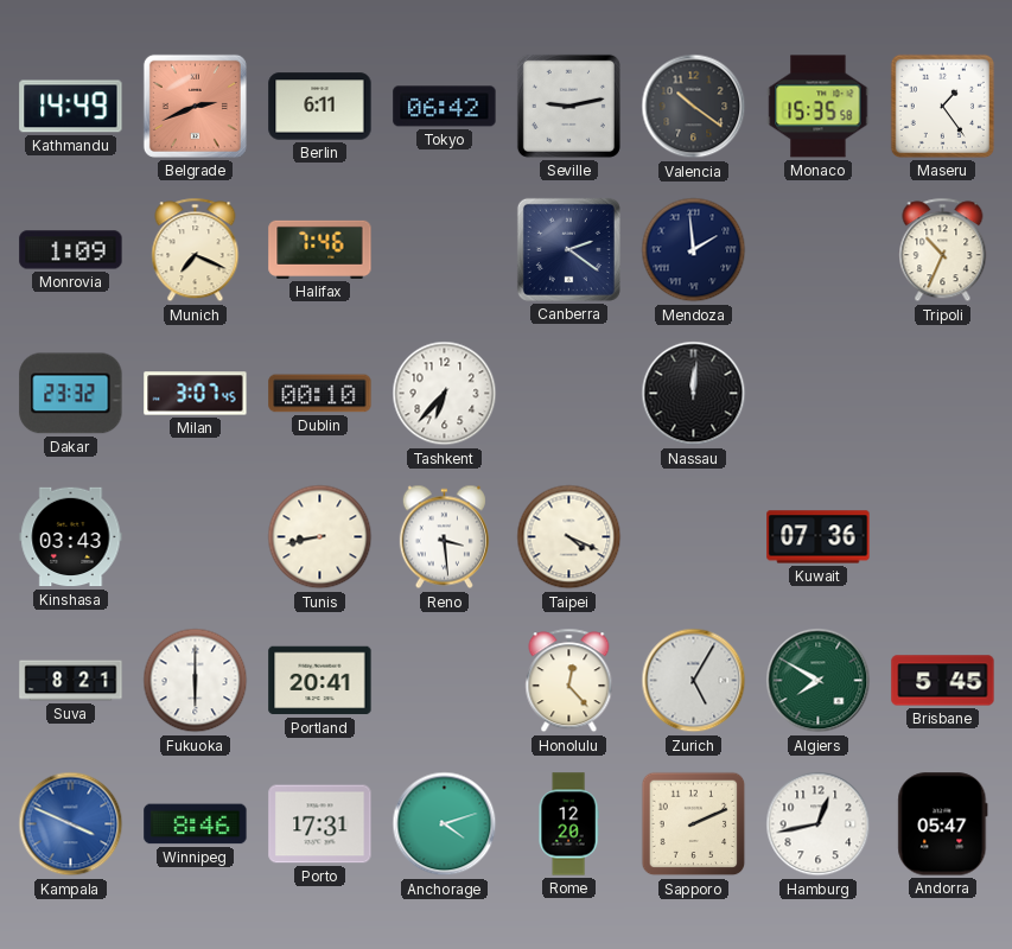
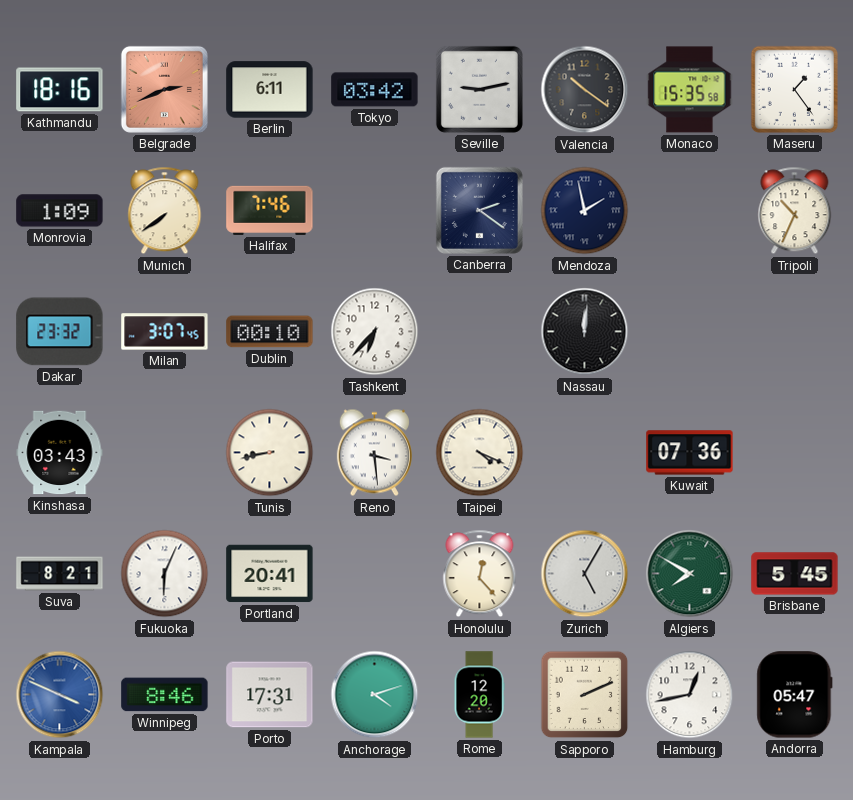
Kathmandu: 14:49 -> 18:16 (60, 90)
Tokyo: 06:42 -> 03:42 (375, 90)
Munich: 7:19 -> 7:39 (165, 211)
Mendoza: 1:59 -> 1:58 (585, 211)
Fukuoka: 6:00 -> 6:04 (165, 574)
